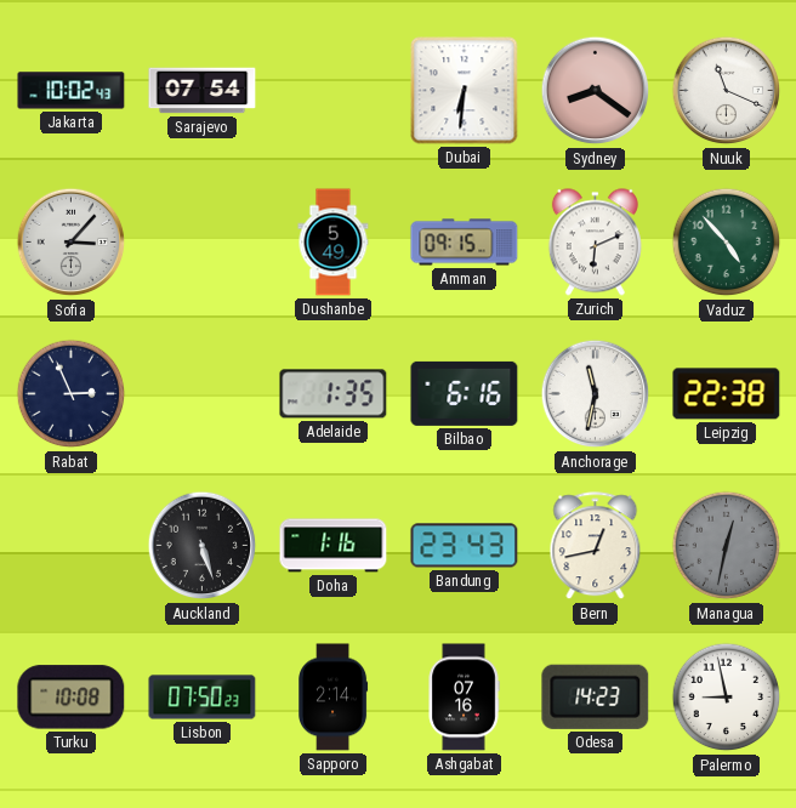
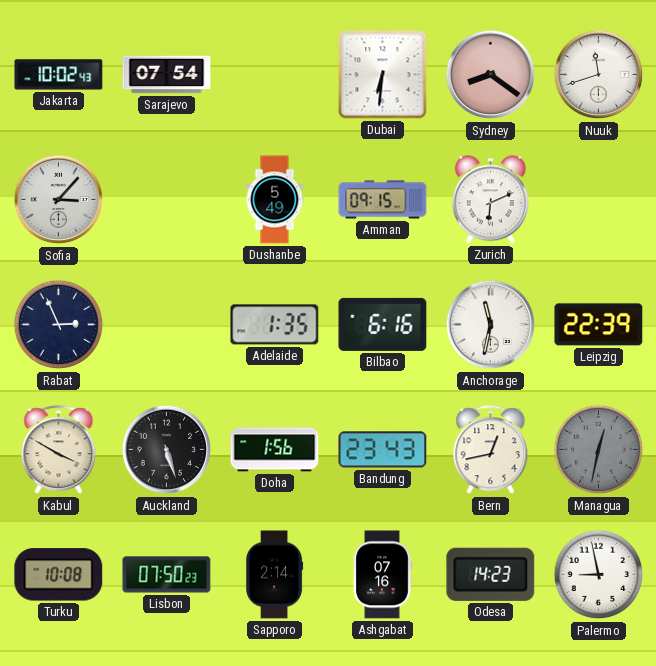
Nuuk: 11:19 -> 11:42 (599, 75)
Vaduz: 4:53 -> none (727, 243)
Leipzig: 22:38 -> 22:39 (599, 325)
Kabul: none -> 3:50 (59, 450)
Doha: 1:16 -> 1:56 (275, 450)
